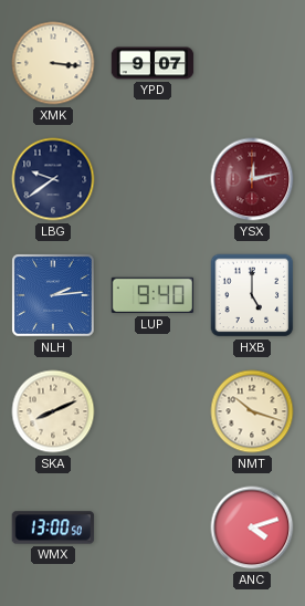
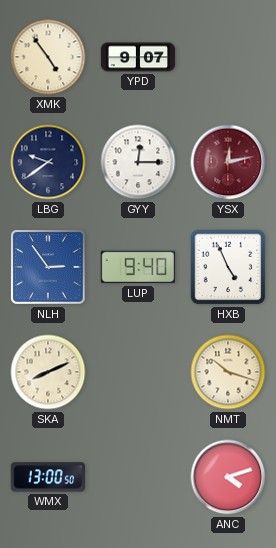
XMK: 3:16 -> 4:54 (48, 57)
GYY: none -> 12:15 (138, 162)
NLH: 2:14 -> 2:54 (48, 267)
HXB: 5:00 -> 4:56 (228, 267)
